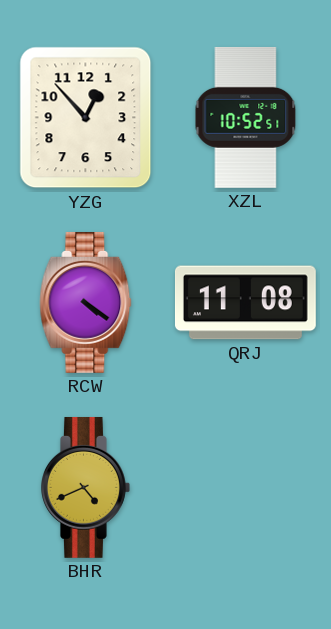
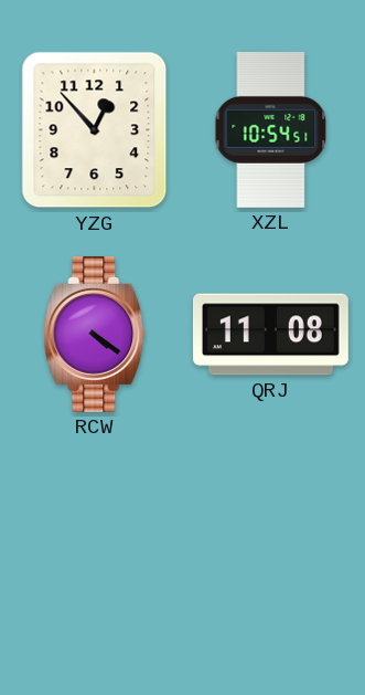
XZL: 10:52 -> 10:54 (271, 129)
BHR: 4:41 -> none (86, 487)
